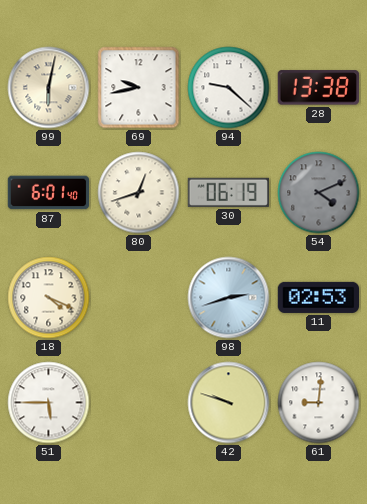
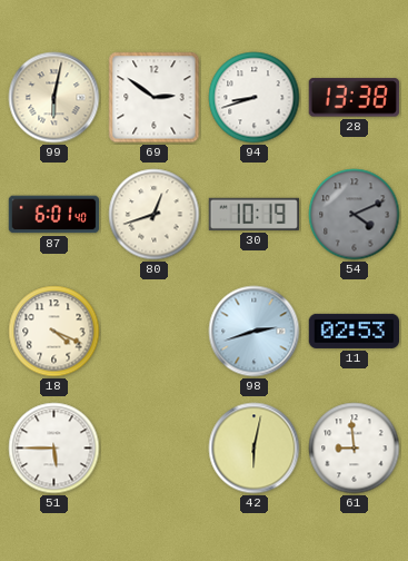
69: 9:43 -> 2:51 (155, 98)
94: 9:22 -> 8:42 (255, 98)
30: 06:19 -> 10:19 (253, 214)
42: 9:48 -> 6:02 (255, 449)
61: 9:01 -> 8:59 (355, 449)
